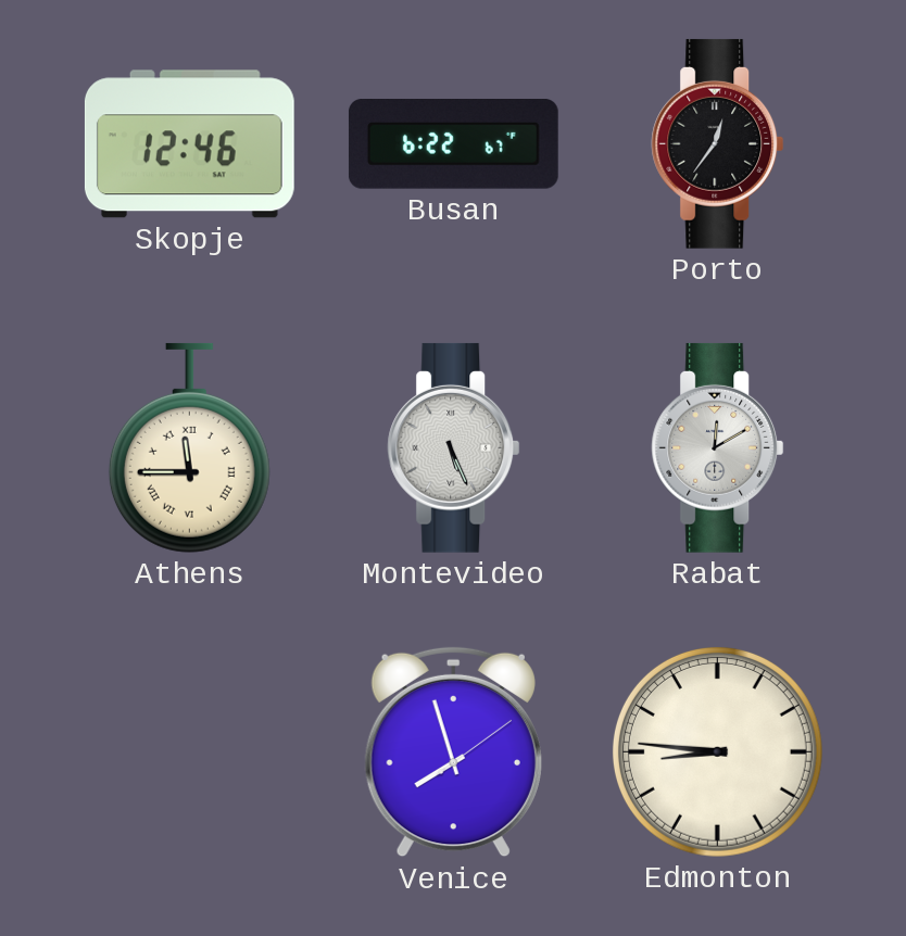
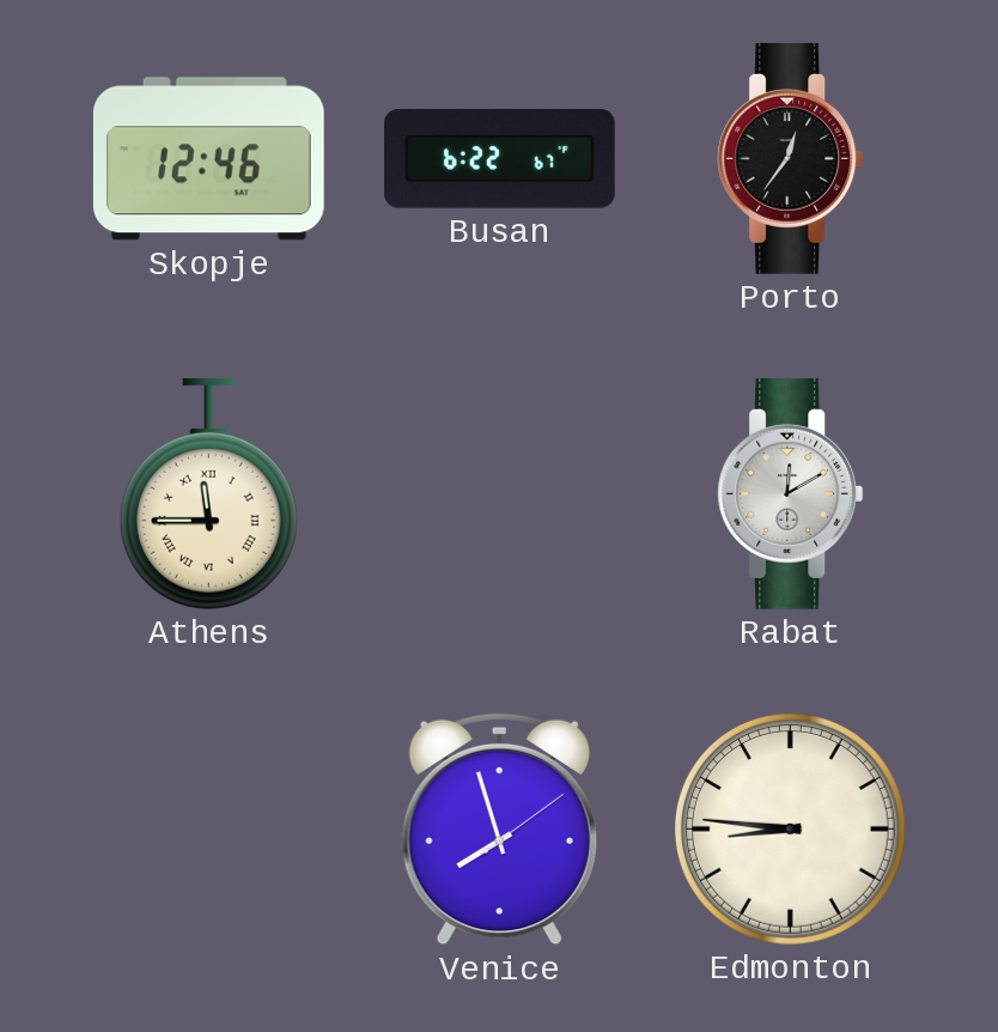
Montevideo: 5:26 -> none (454, 447)
